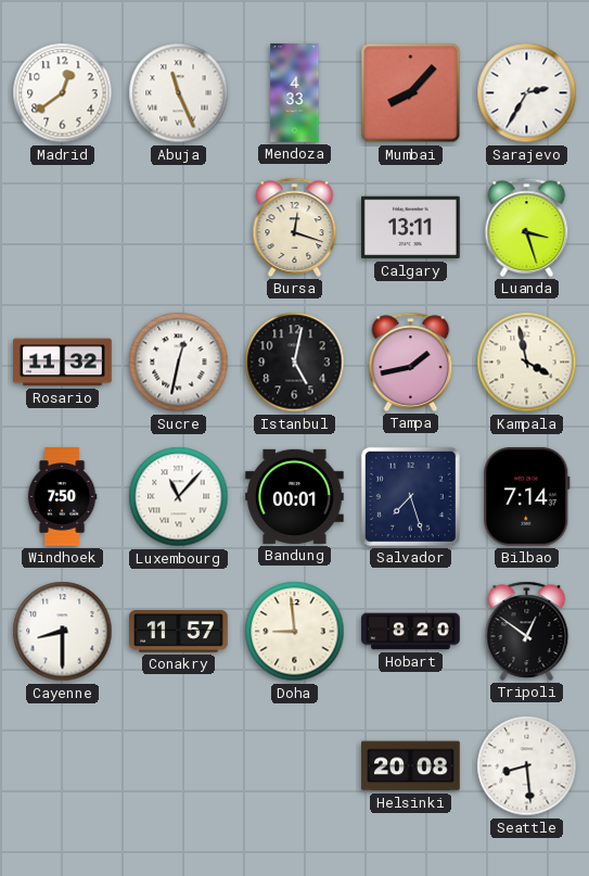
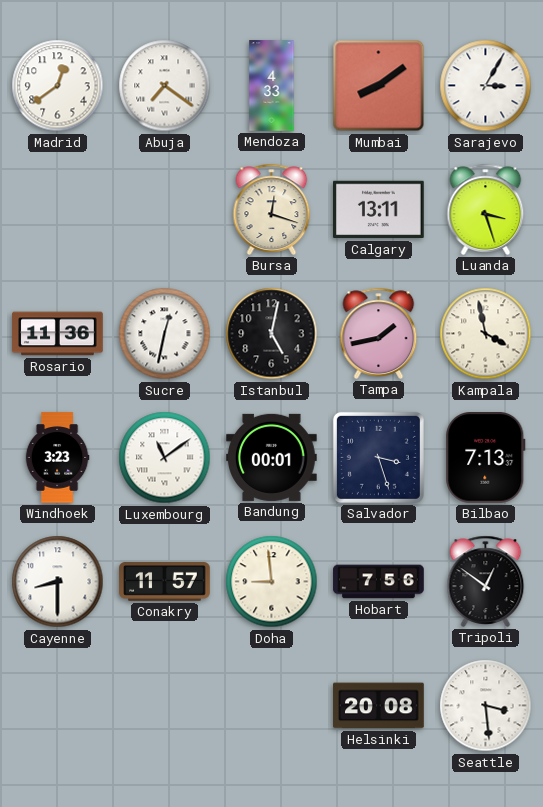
Abuja: 11:26 -> 7:21 (165, 86)
Mumbai: 8:07 -> 8:09 (379, 86)
Sarajevo: 2:35 -> 3:05 (486, 86)
Rosario: 11:32 -> 11:36 (58, 334)
Windhoek: 7:50 -> 3:23 (57, 458)
Luxembourg: 11:07 -> 11:09 (165, 458)
Salvador: 7:27 -> 3:27 (378, 457)
Bilbao: 7:14 -> 7:13 (486, 458)
Hobart: 8:20 -> 7:56 (379, 582)
Seattle: 8:29 -> 3:29 (486, 706)
